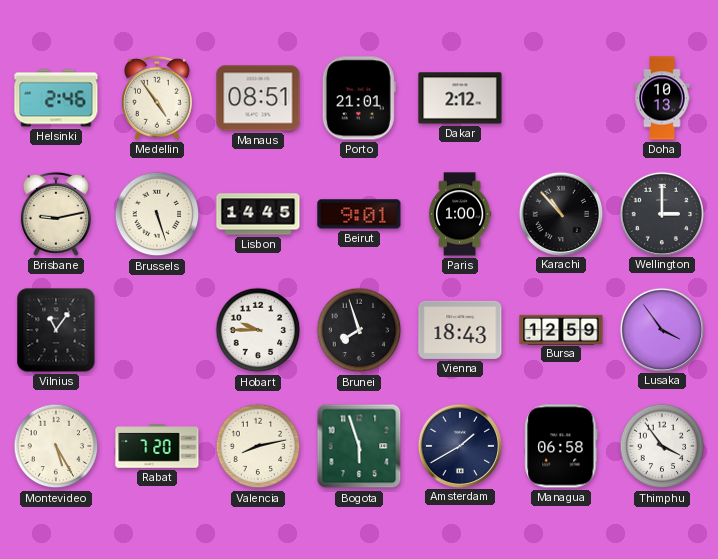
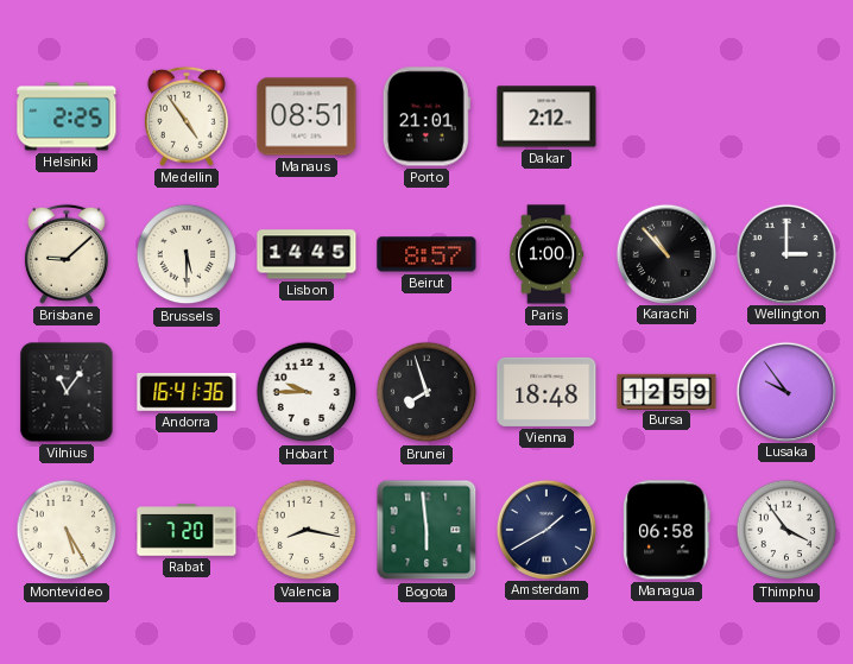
Helsinki: 2:46 -> 2:25 (67, 116)
Doha: 10:13 -> none (662, 98)
Brisbane: 9:13 -> 9:08 (67, 254)
Brussels: 5:27 -> 5:30 (187, 254)
Beirut: 9:01 -> 8:57 (426, 254)
Andorra: none -> 16:41 (187, 392)
Vienna: 18:43 -> 18:48 (546, 392)
Lusaka: 3:54 -> 9:54 (785, 391)
Valencia: 8:13 -> 8:17 (307, 530)
Bogota: 5:57 -> 5:59 (426, 530)
